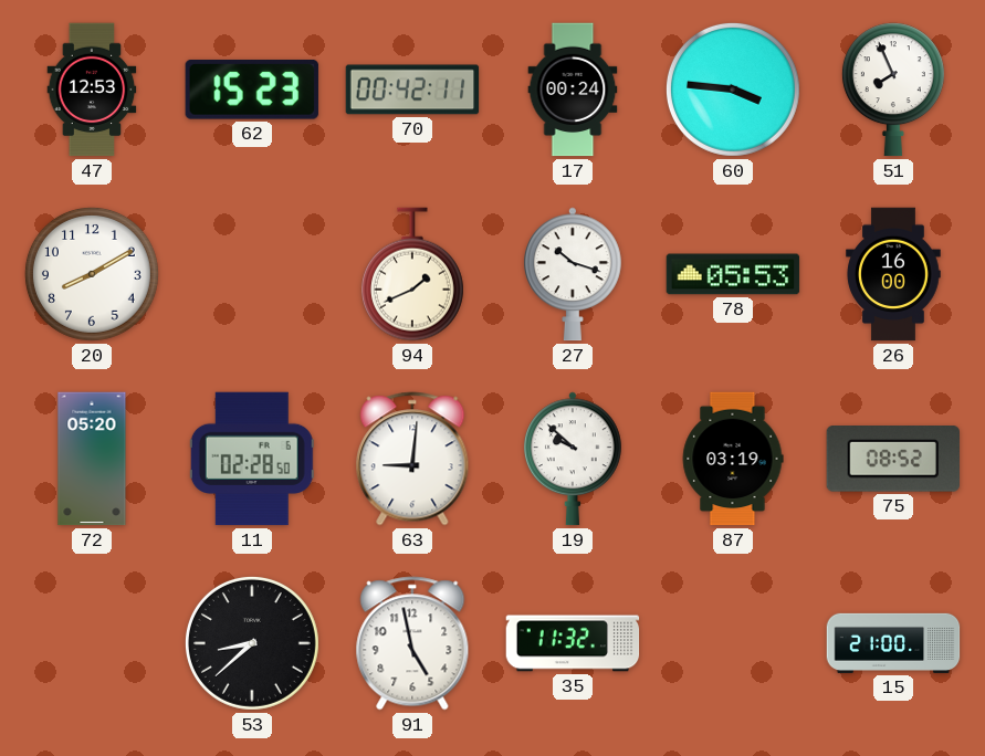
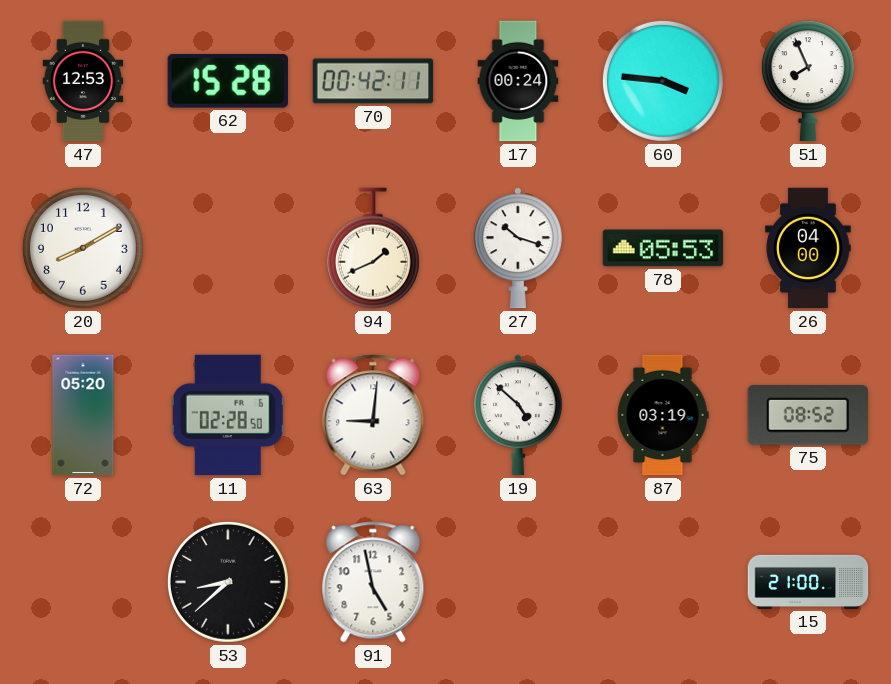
62: 15:23 -> 15:28 (228, 81)
26: 16:00 -> 04:00 (808, 248)
19: 9:52 -> 4:52 (518, 415)
35: 11:32 -> none (573, 643)
